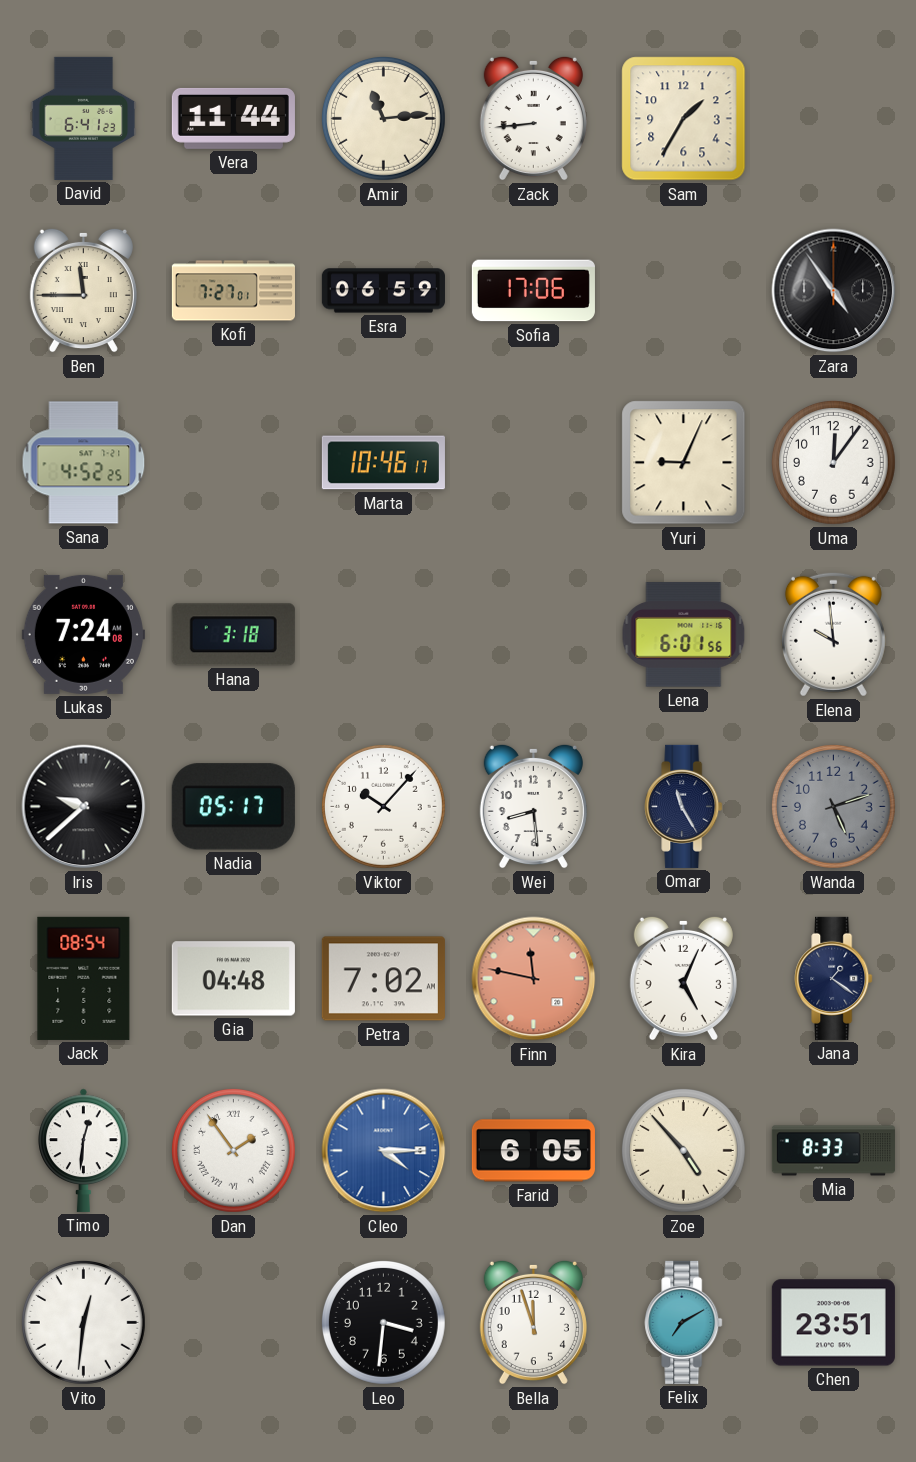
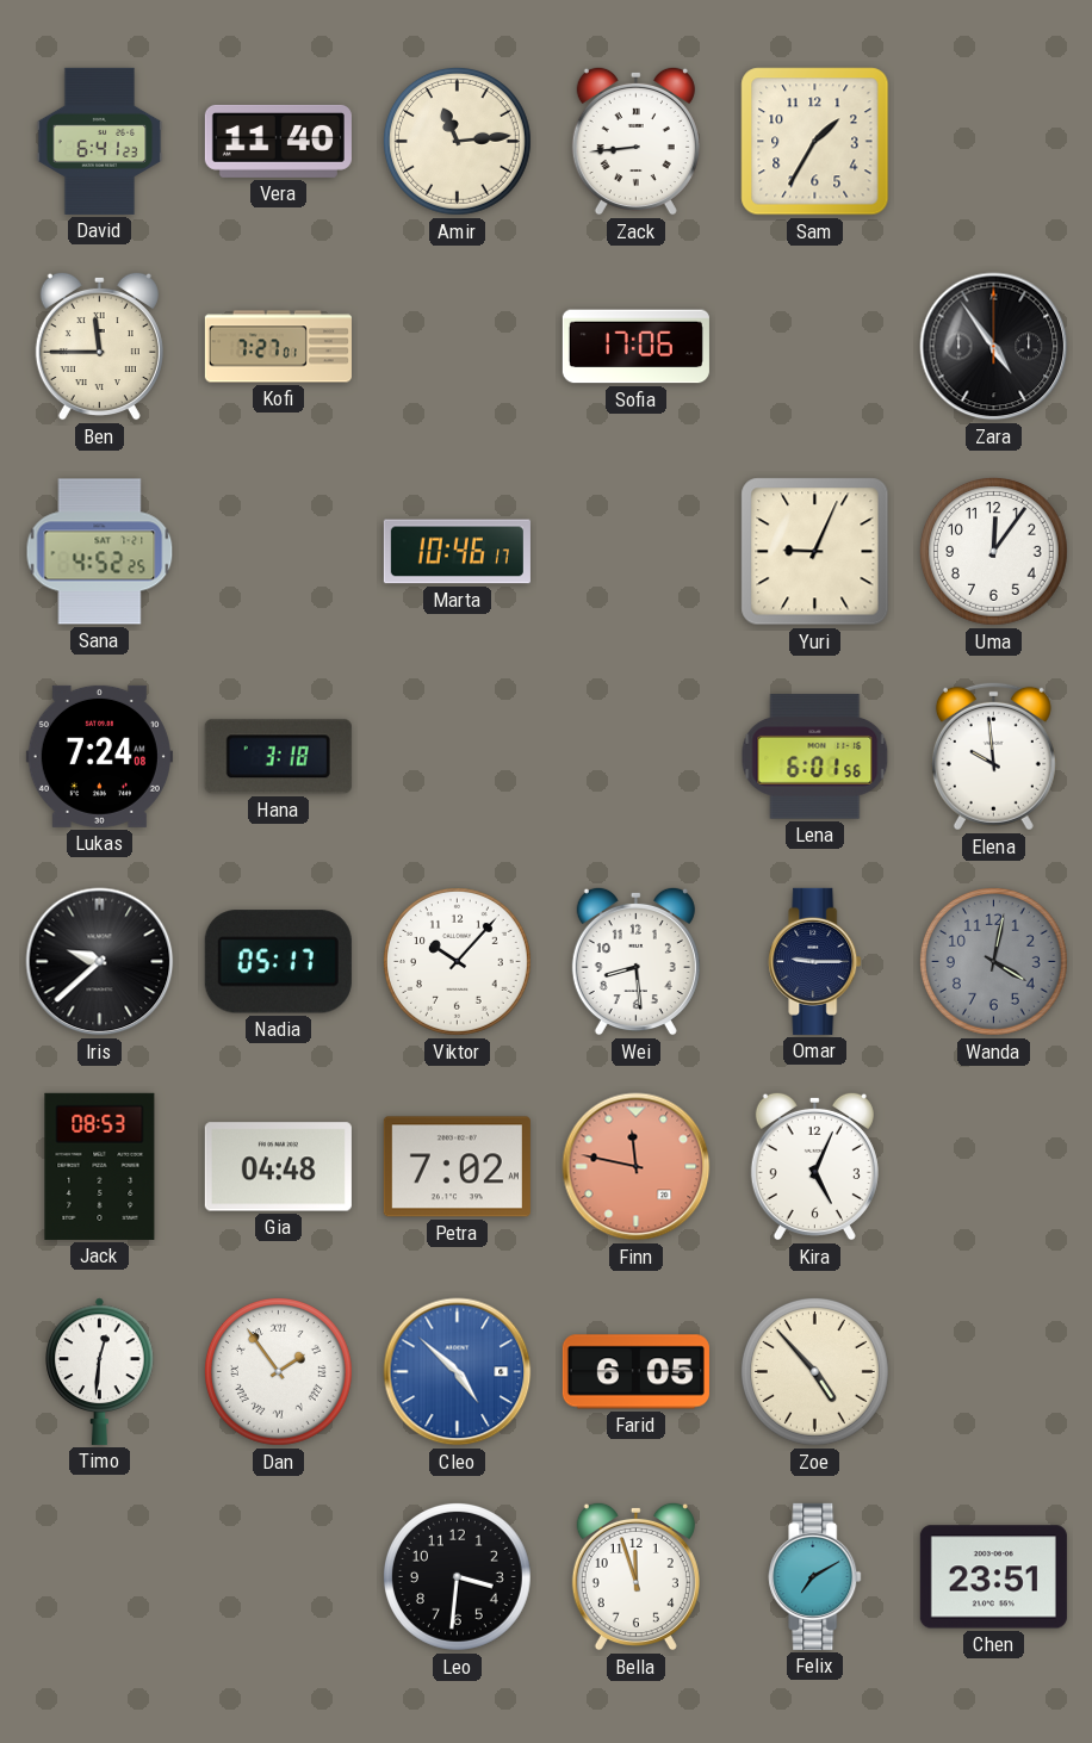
Vera: 11:44 -> 11:40 (278, 141)
Esra: 06:59 -> none (383, 291)
Omar: 11:25 -> 9:15 (815, 961)
Wanda: 5:12 -> 4:02 (993, 961)
Jack: 08:54 -> 08:53 (100, 1166)
Jana: 1:21 -> none (834, 978)
Cleo: 4:15 -> 4:52 (458, 1372)
Mia: 8:33 -> none (833, 1151)
Vito: 12:31 -> none (83, 1322)
